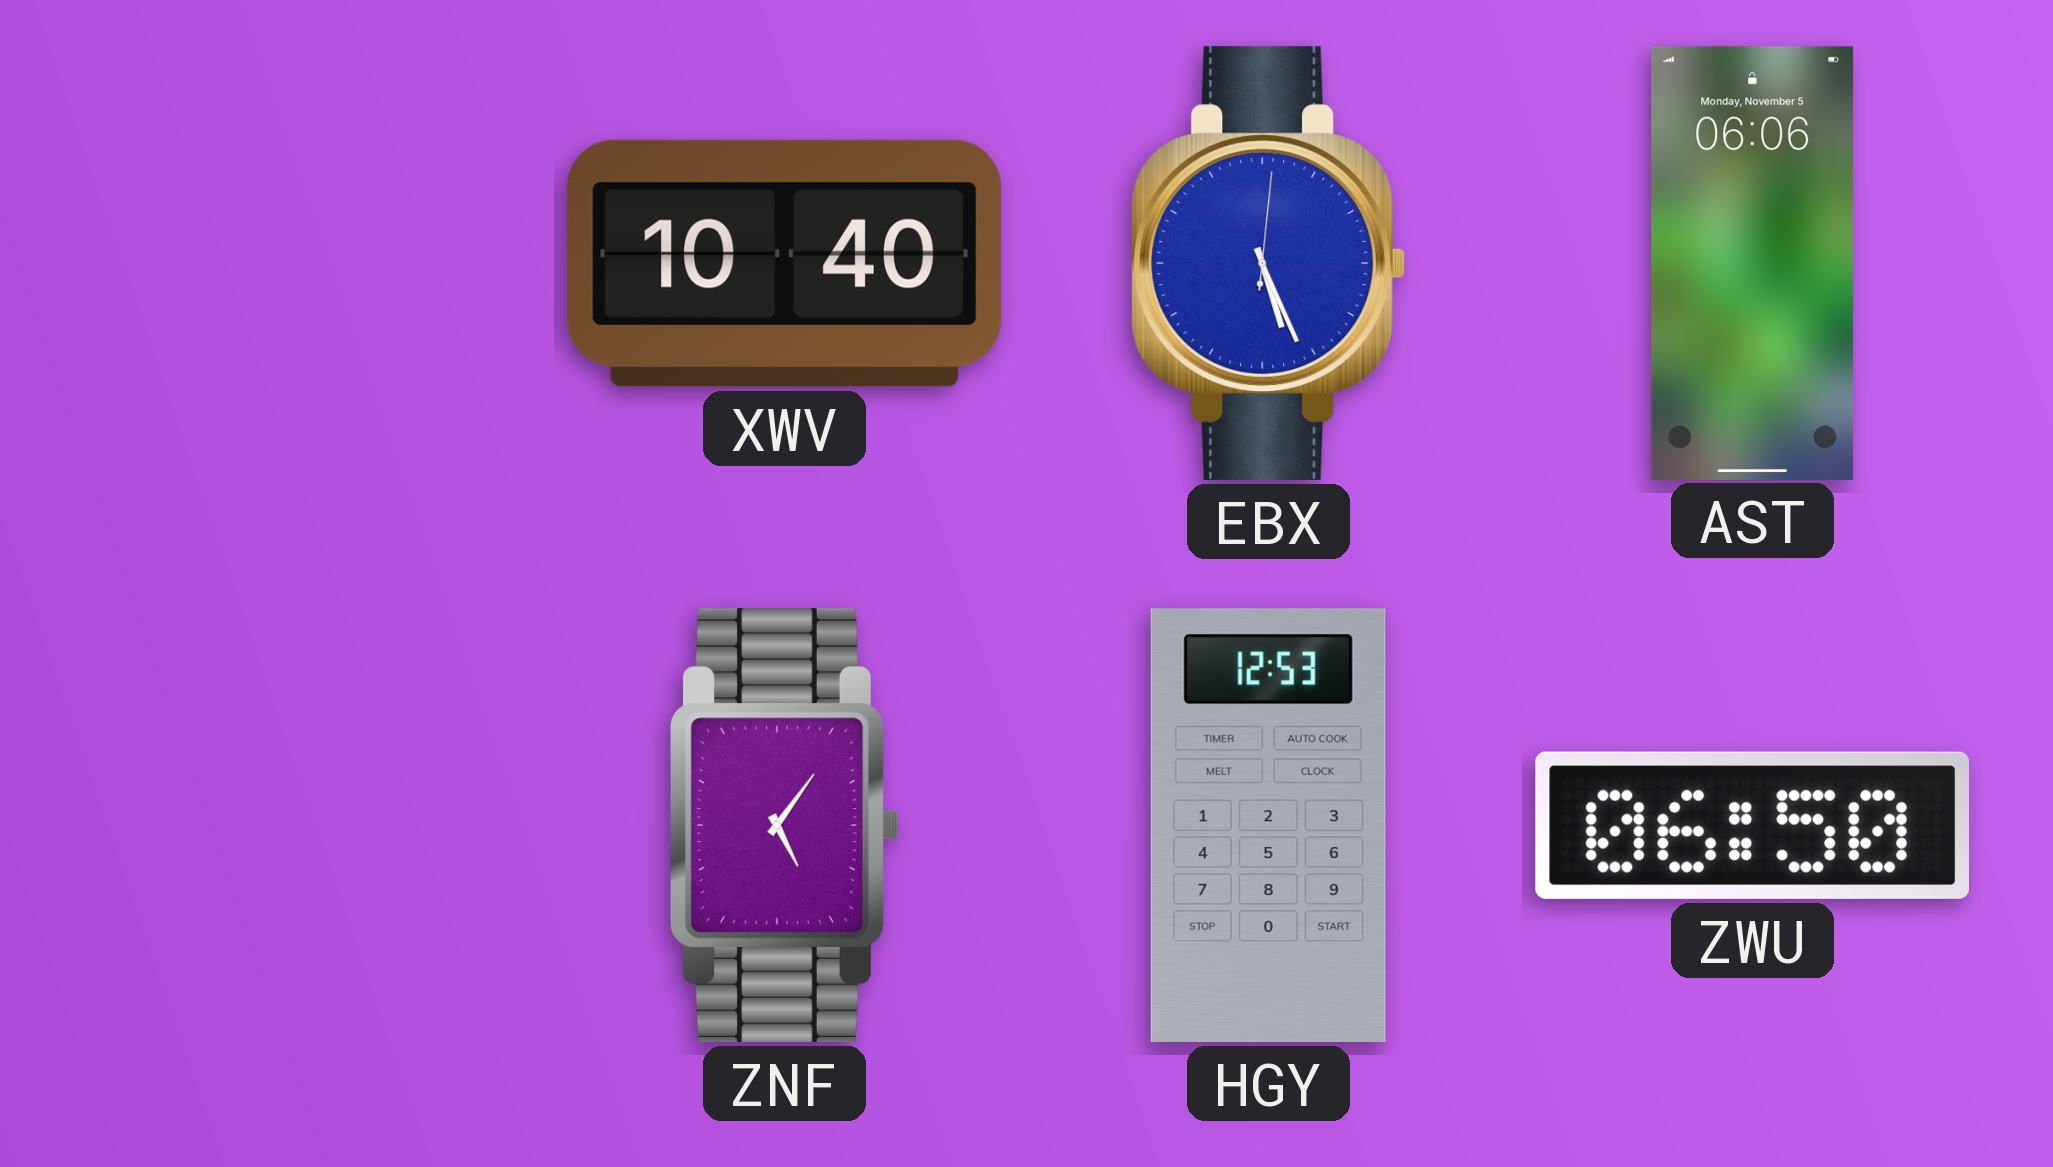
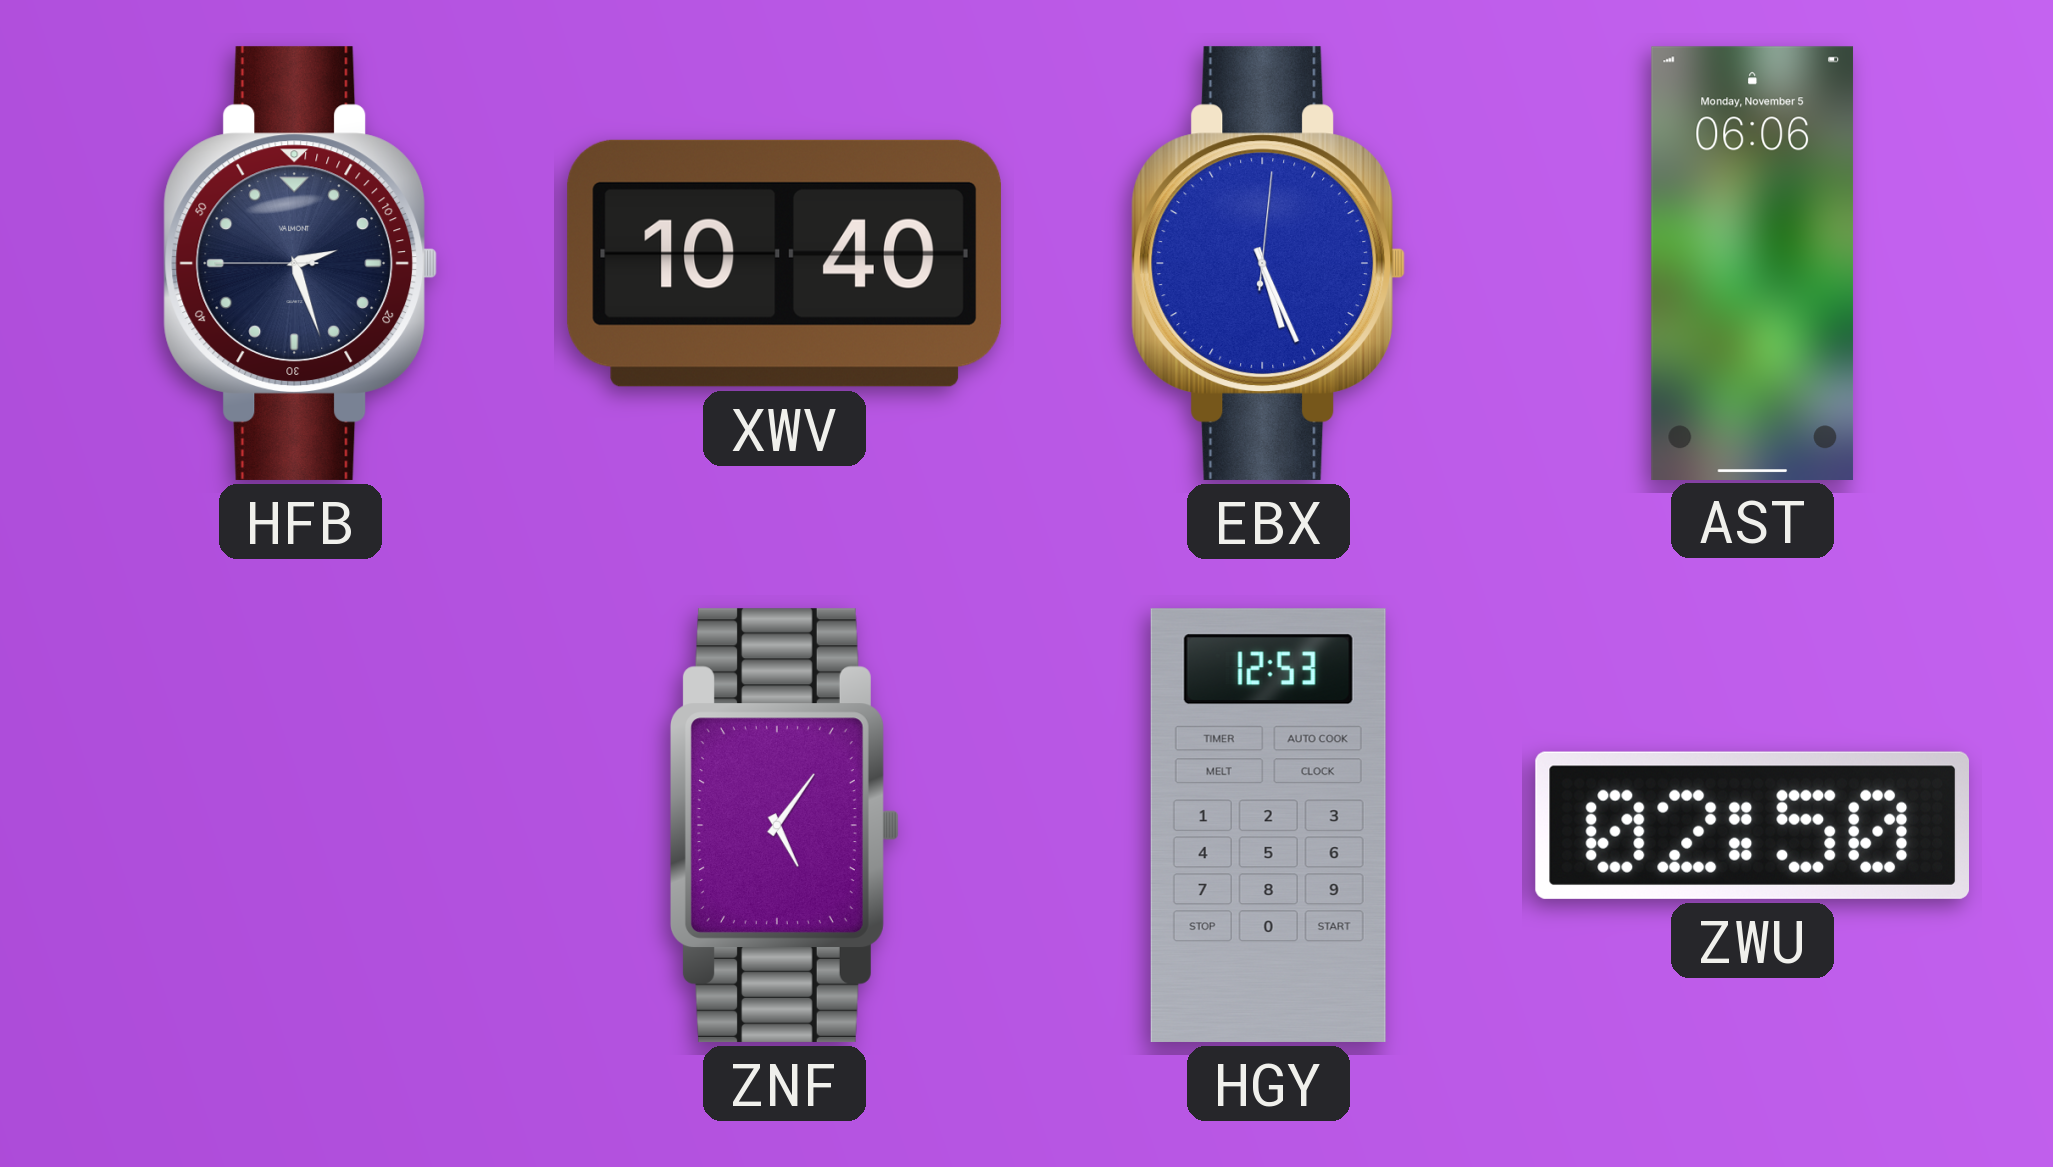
HFB: none -> 2:26 (301, 263)
ZWU: 06:50 -> 02:50 (1752, 825)
